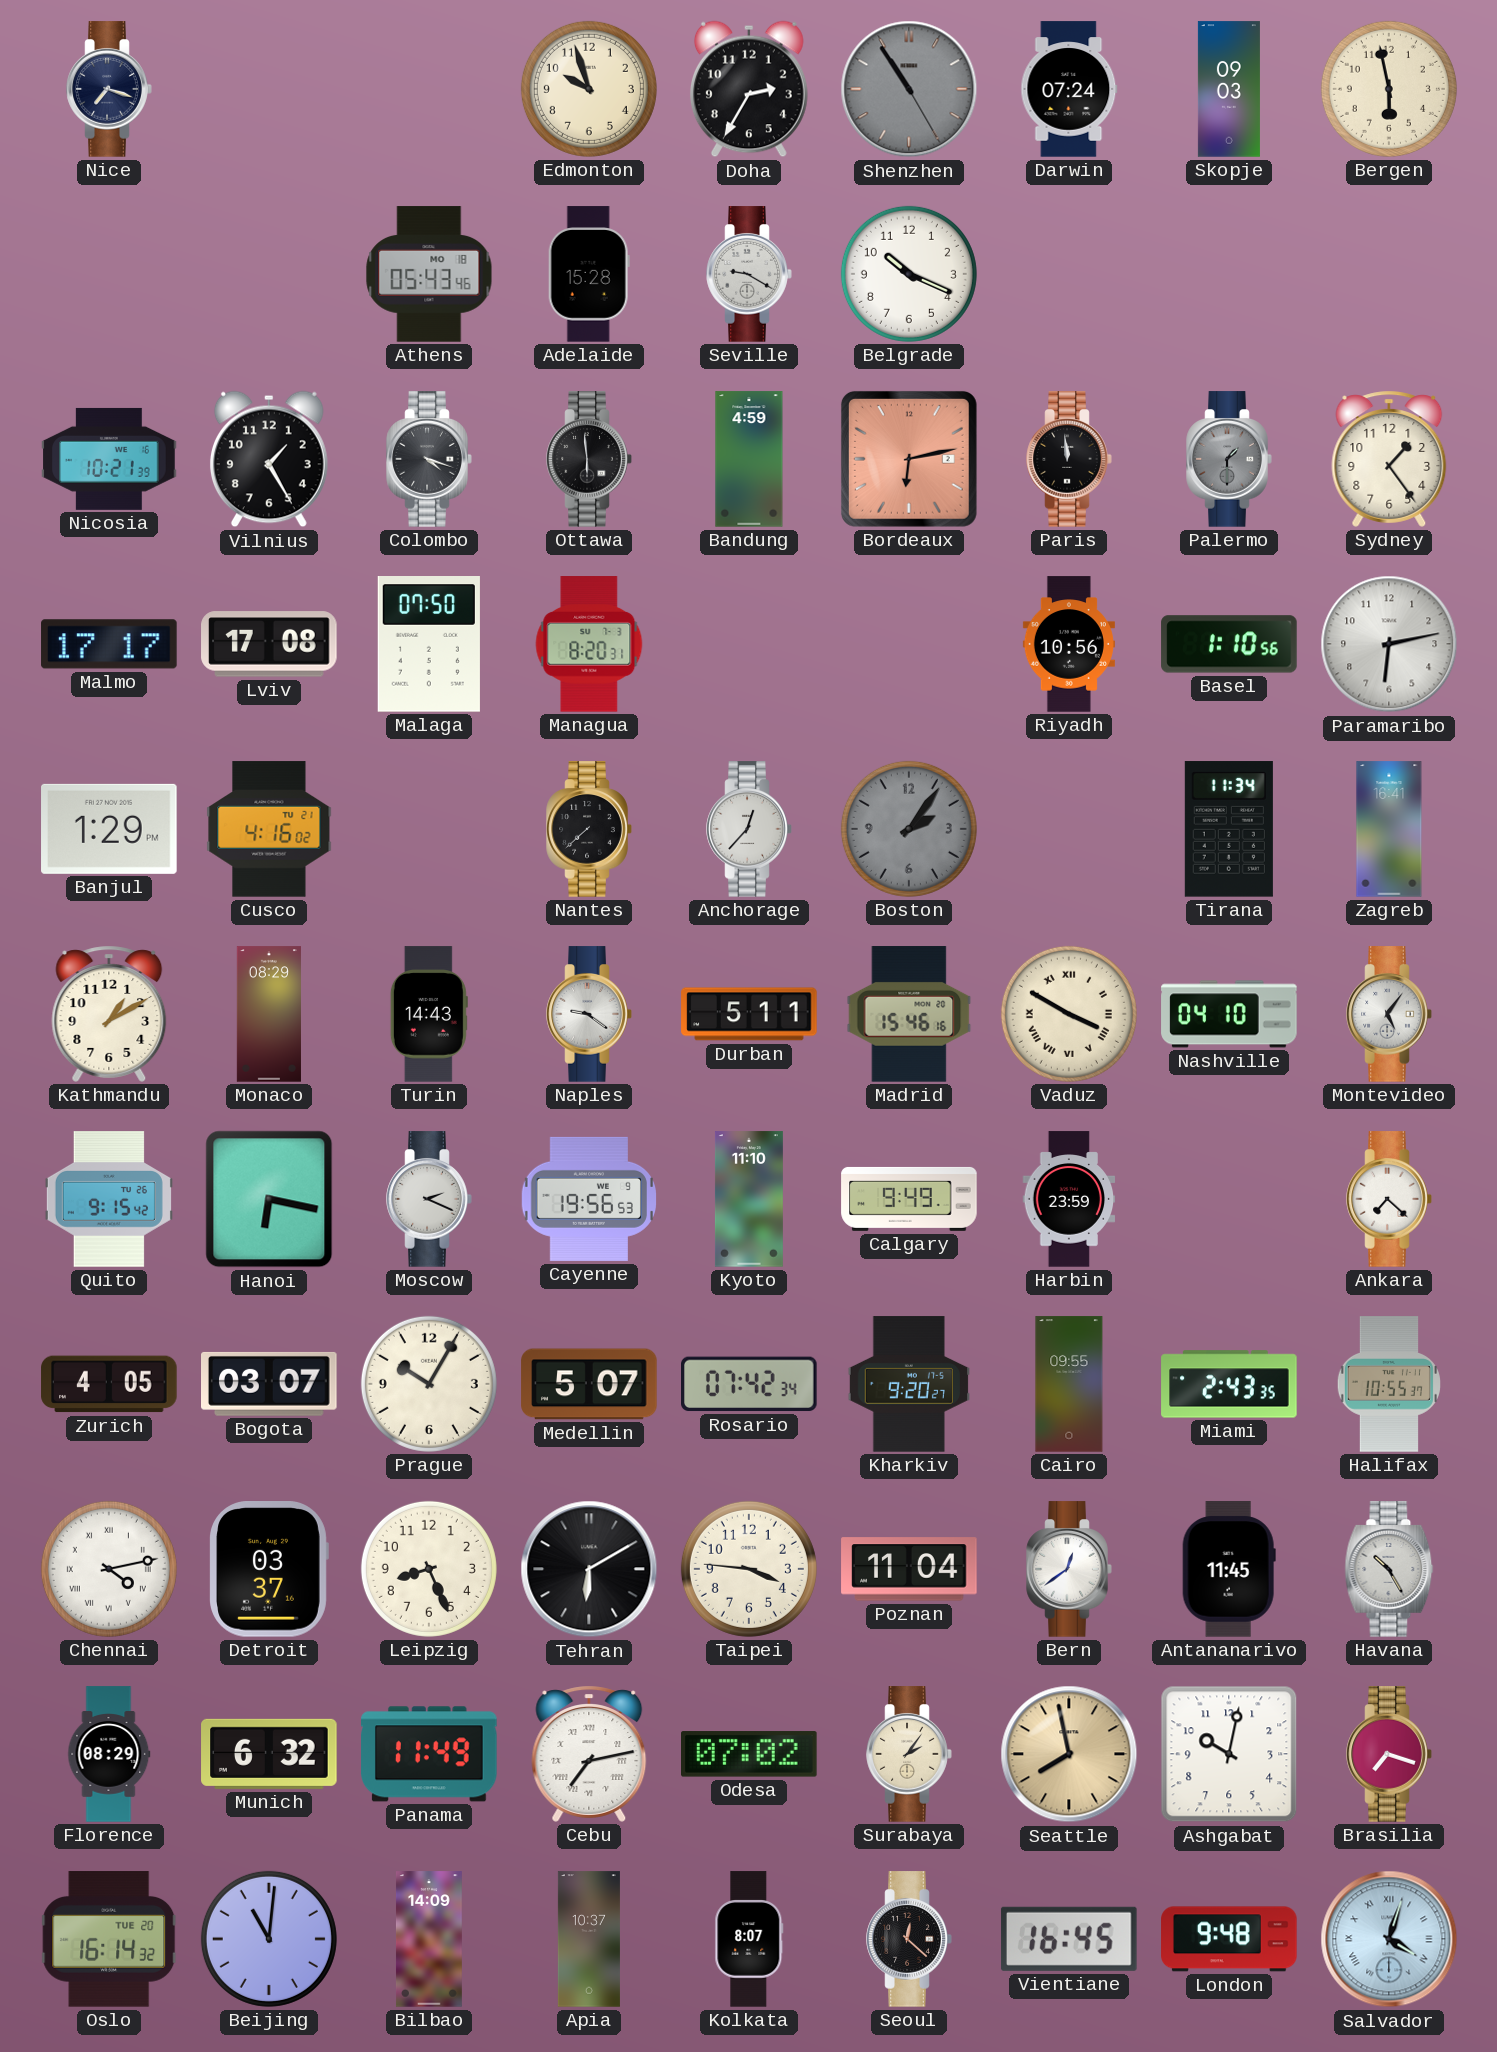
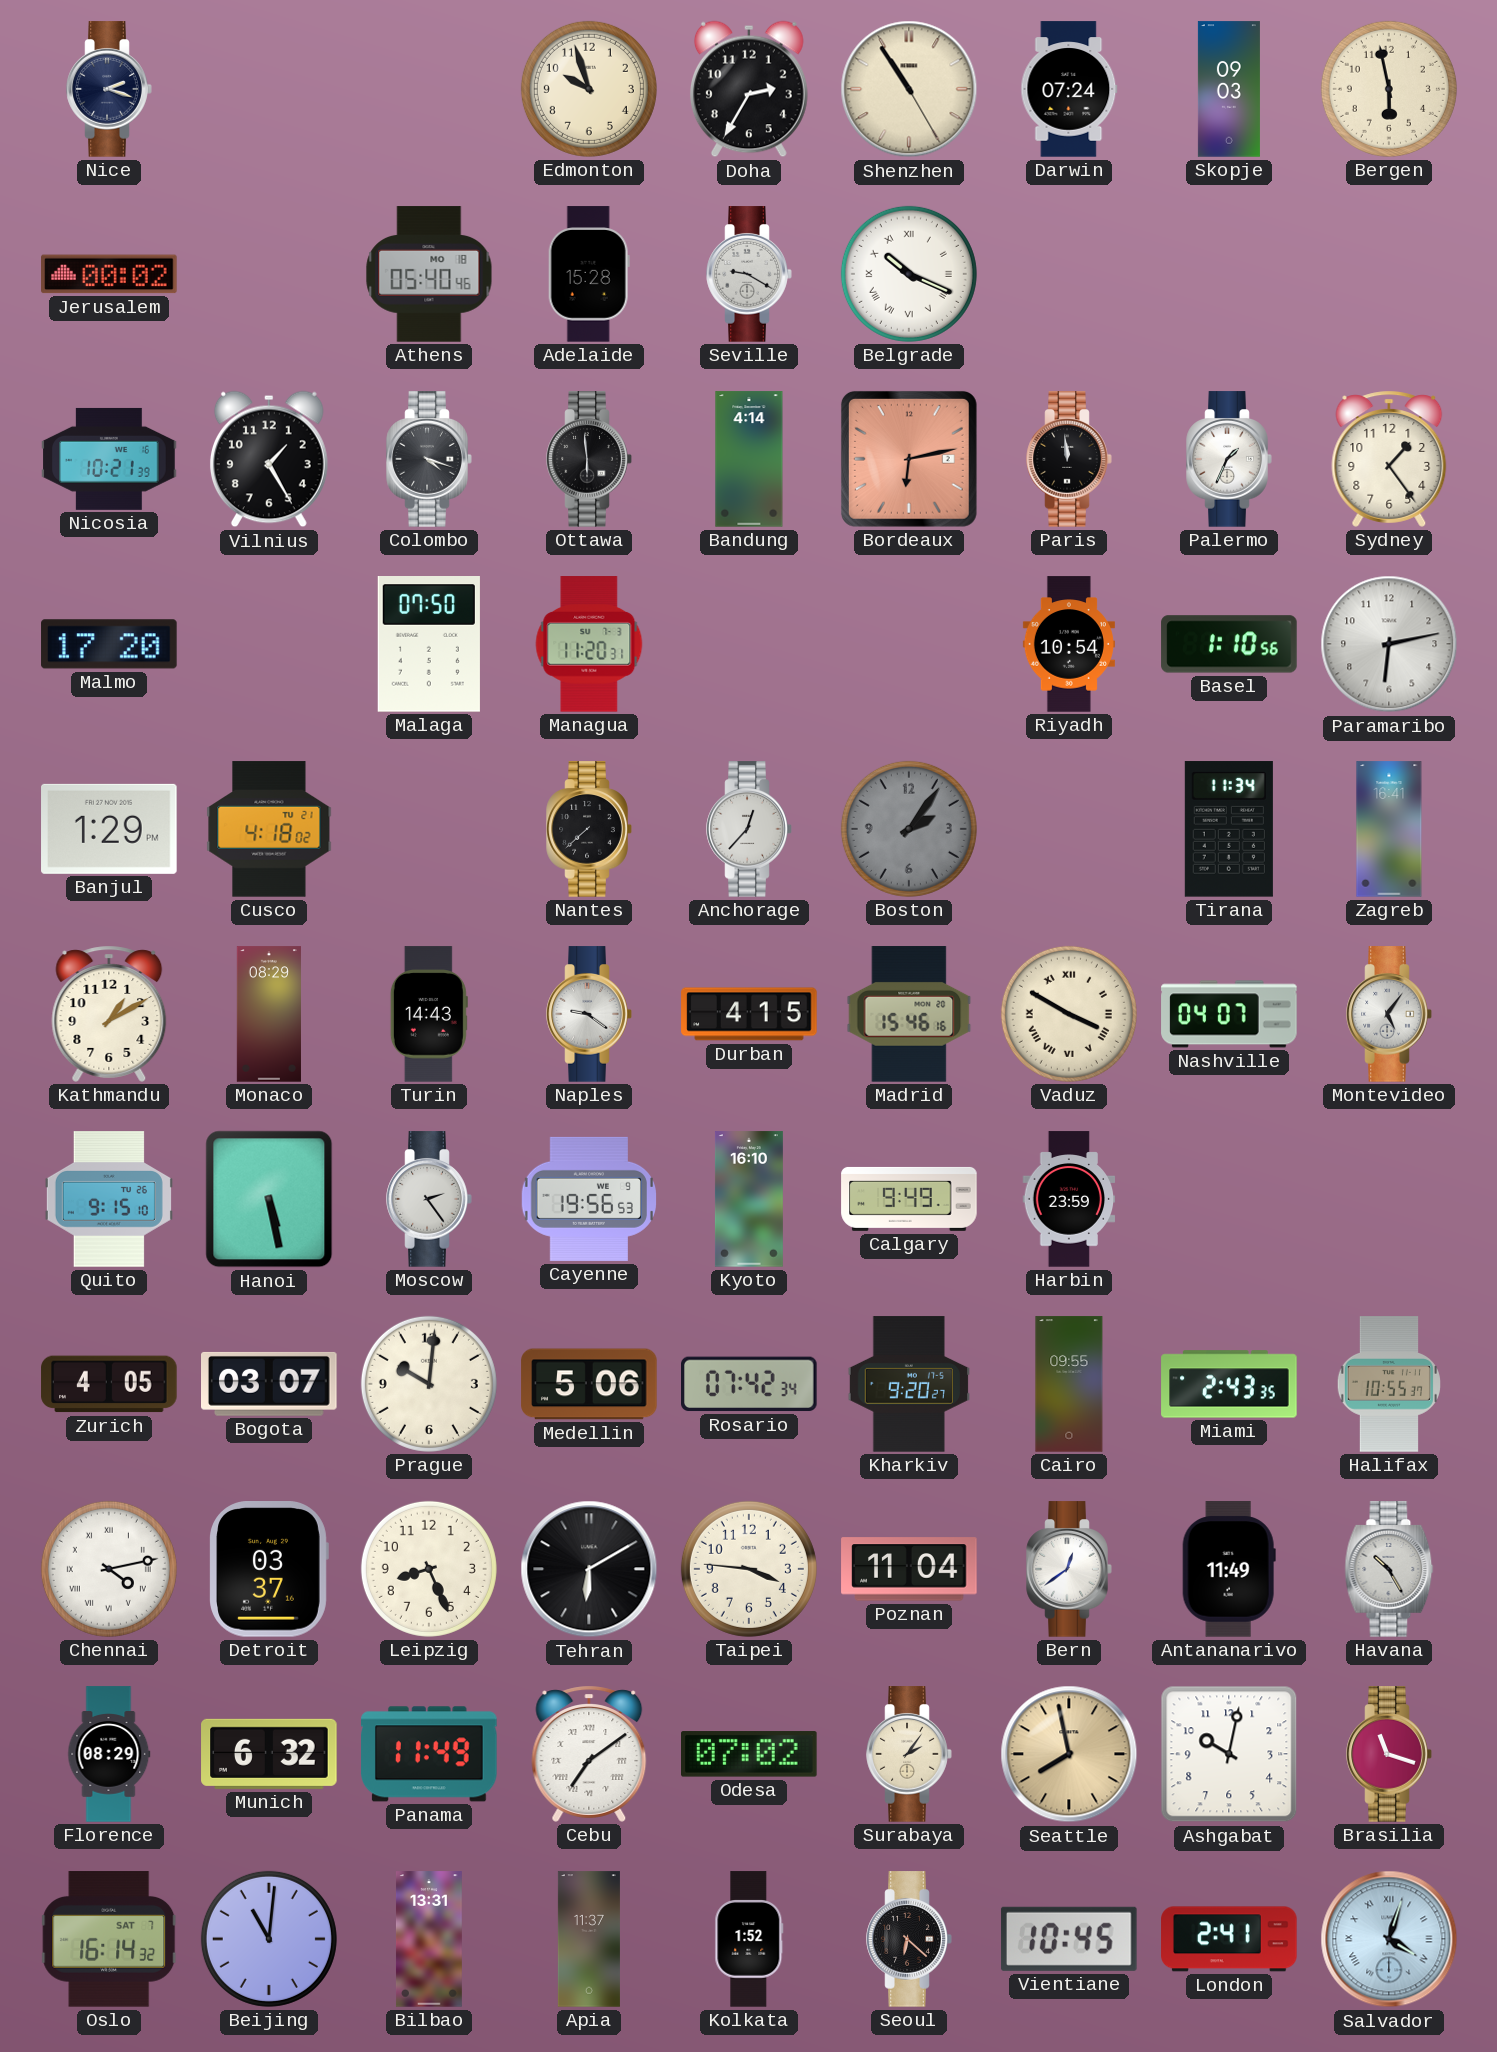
Nice: 7:18 -> 2:18 (109, 89)
Shenzhen dial: grey -> cream (909, 89)
Jerusalem: none -> 00:02 (109, 274)
Athens: 05:43 -> 05:40 (429, 274)
Belgrade numerals: Arabic -> Roman (909, 274)
Bandung: 4:59 -> 4:14 (749, 459)
Palermo: 1:30 -> 1:34 (1229, 459)
Palermo dial: grey -> white (1229, 459)
Malmo: 17:17 -> 17:20 (109, 644)
Lviv: 17:08 -> none (269, 644)
Managua: 8:20 -> 11:20 (589, 644)
Riyadh: 10:56 -> 10:54 (1069, 644)
Cusco: 4:16 -> 4:18 (269, 829)
Durban: 5:11 -> 4:15 (749, 1014)
Nashville: 04:10 -> 04:07 (1229, 1014)
Quito: 9:15:42 -> 9:15:10 (109, 1199)
Hanoi: 6:17 -> 5:28 (269, 1199)
Moscow: 2:19 -> 2:24 (429, 1199)
Kyoto: 11:10 -> 16:10 (749, 1199)
Ankara: 7:22 -> none (1389, 1199)
Prague: 10:05 -> 10:01 (429, 1384)
Medellin: 5:07 -> 5:06 (589, 1384)
Antananarivo: 11:45 -> 11:49 (1229, 1569)
Cebu: 7:13 -> 7:09 (589, 1754)
Brasilia: 7:18 -> 11:18 (1389, 1754)
Oslo date: TUE 20 -> SAT 7 (109, 1939)
Bilbao: 14:09 -> 13:31 (429, 1939)
Apia: 10:37 -> 11:37 (589, 1939)
Kolkata: 8:07 -> 1:52 (749, 1939)
Seoul: 12:22 -> 6:22 (909, 1939)
Vientiane: 16:45 -> 10:45 (1069, 1939)
London: 9:48 -> 2:41 (1229, 1939)
